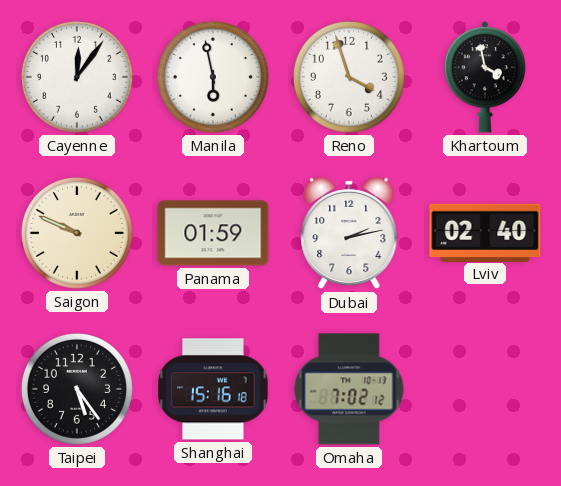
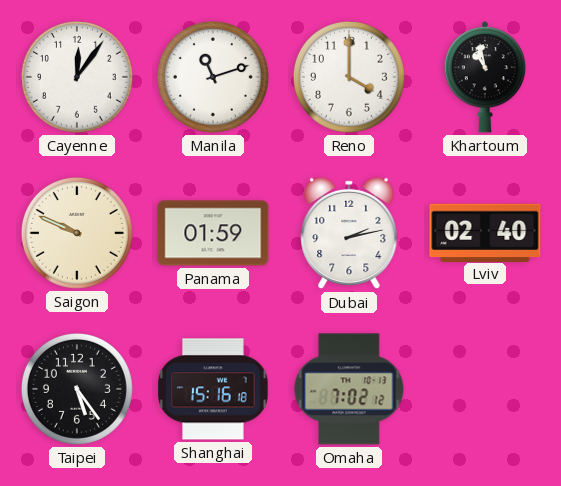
Manila: 5:58 -> 11:12 (213, 77)
Reno: 3:57 -> 4:00 (349, 77)
Khartoum: 3:58 -> 10:58 (484, 77)
